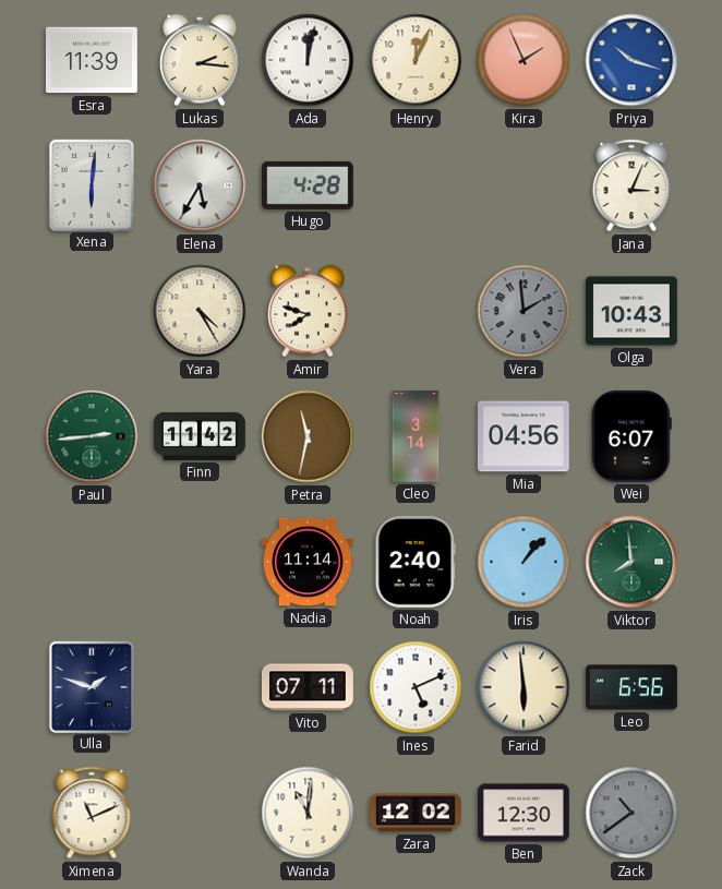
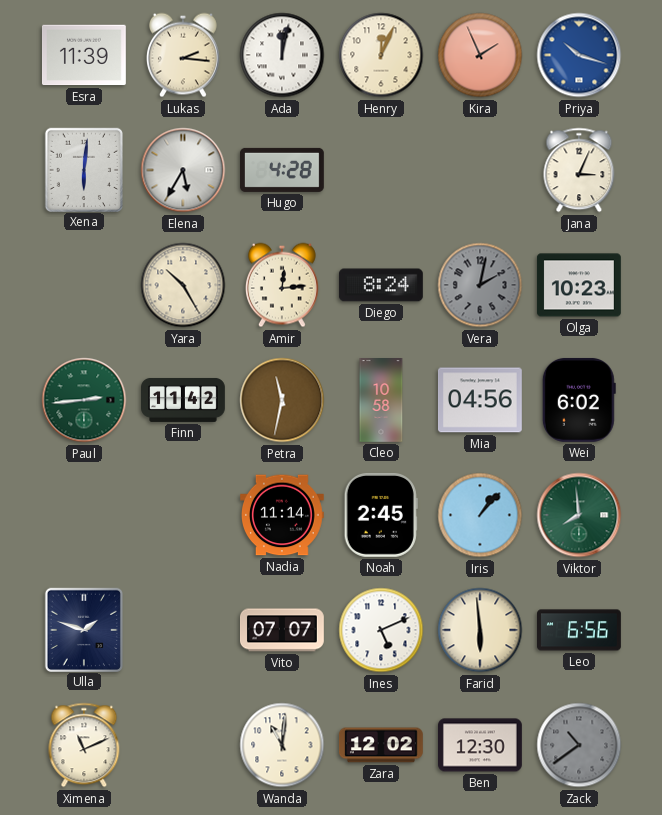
Yara: 4:25 -> 10:25 (183, 285)
Amir: 7:48 -> 12:14 (282, 285)
Diego: none -> 8:24 (381, 285)
Vera: 1:59 -> 2:02 (480, 285)
Olga: 10:43 -> 10:23 (579, 285)
Cleo: 3:14 -> 10:58 (381, 401)
Wei: 6:07 -> 6:02 (579, 400)
Noah: 2:40 -> 2:45 (381, 515)
Vito: 07:11 -> 07:07 (283, 630)
